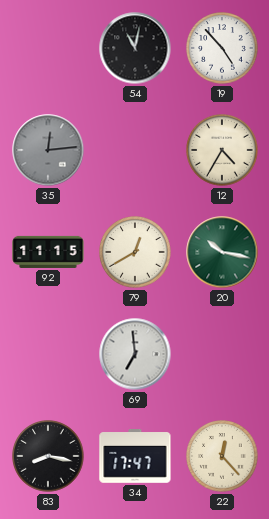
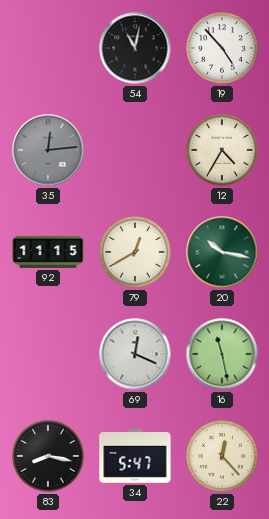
69: 6:59 -> 12:19 (135, 354)
16: none -> 11:28 (222, 354)
34: 17:47 -> 5:47 (135, 457)
